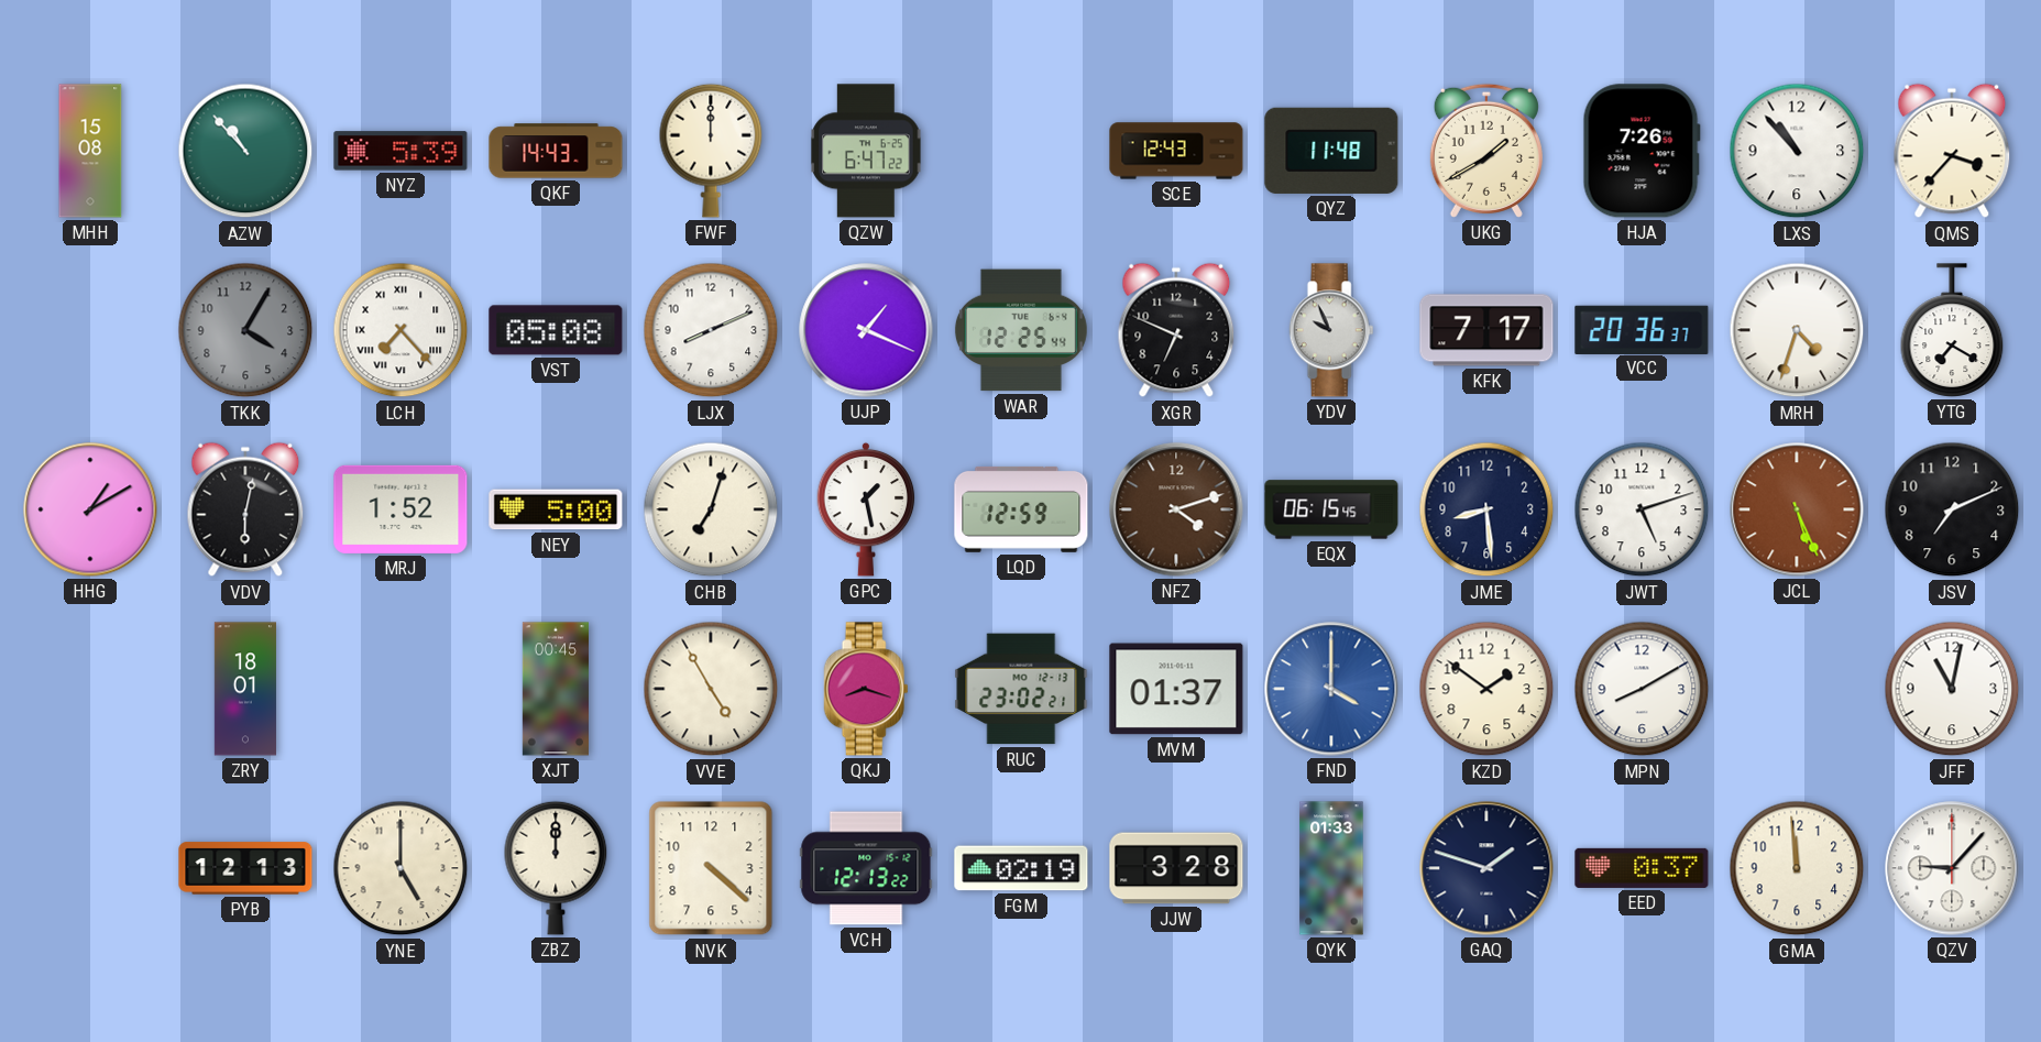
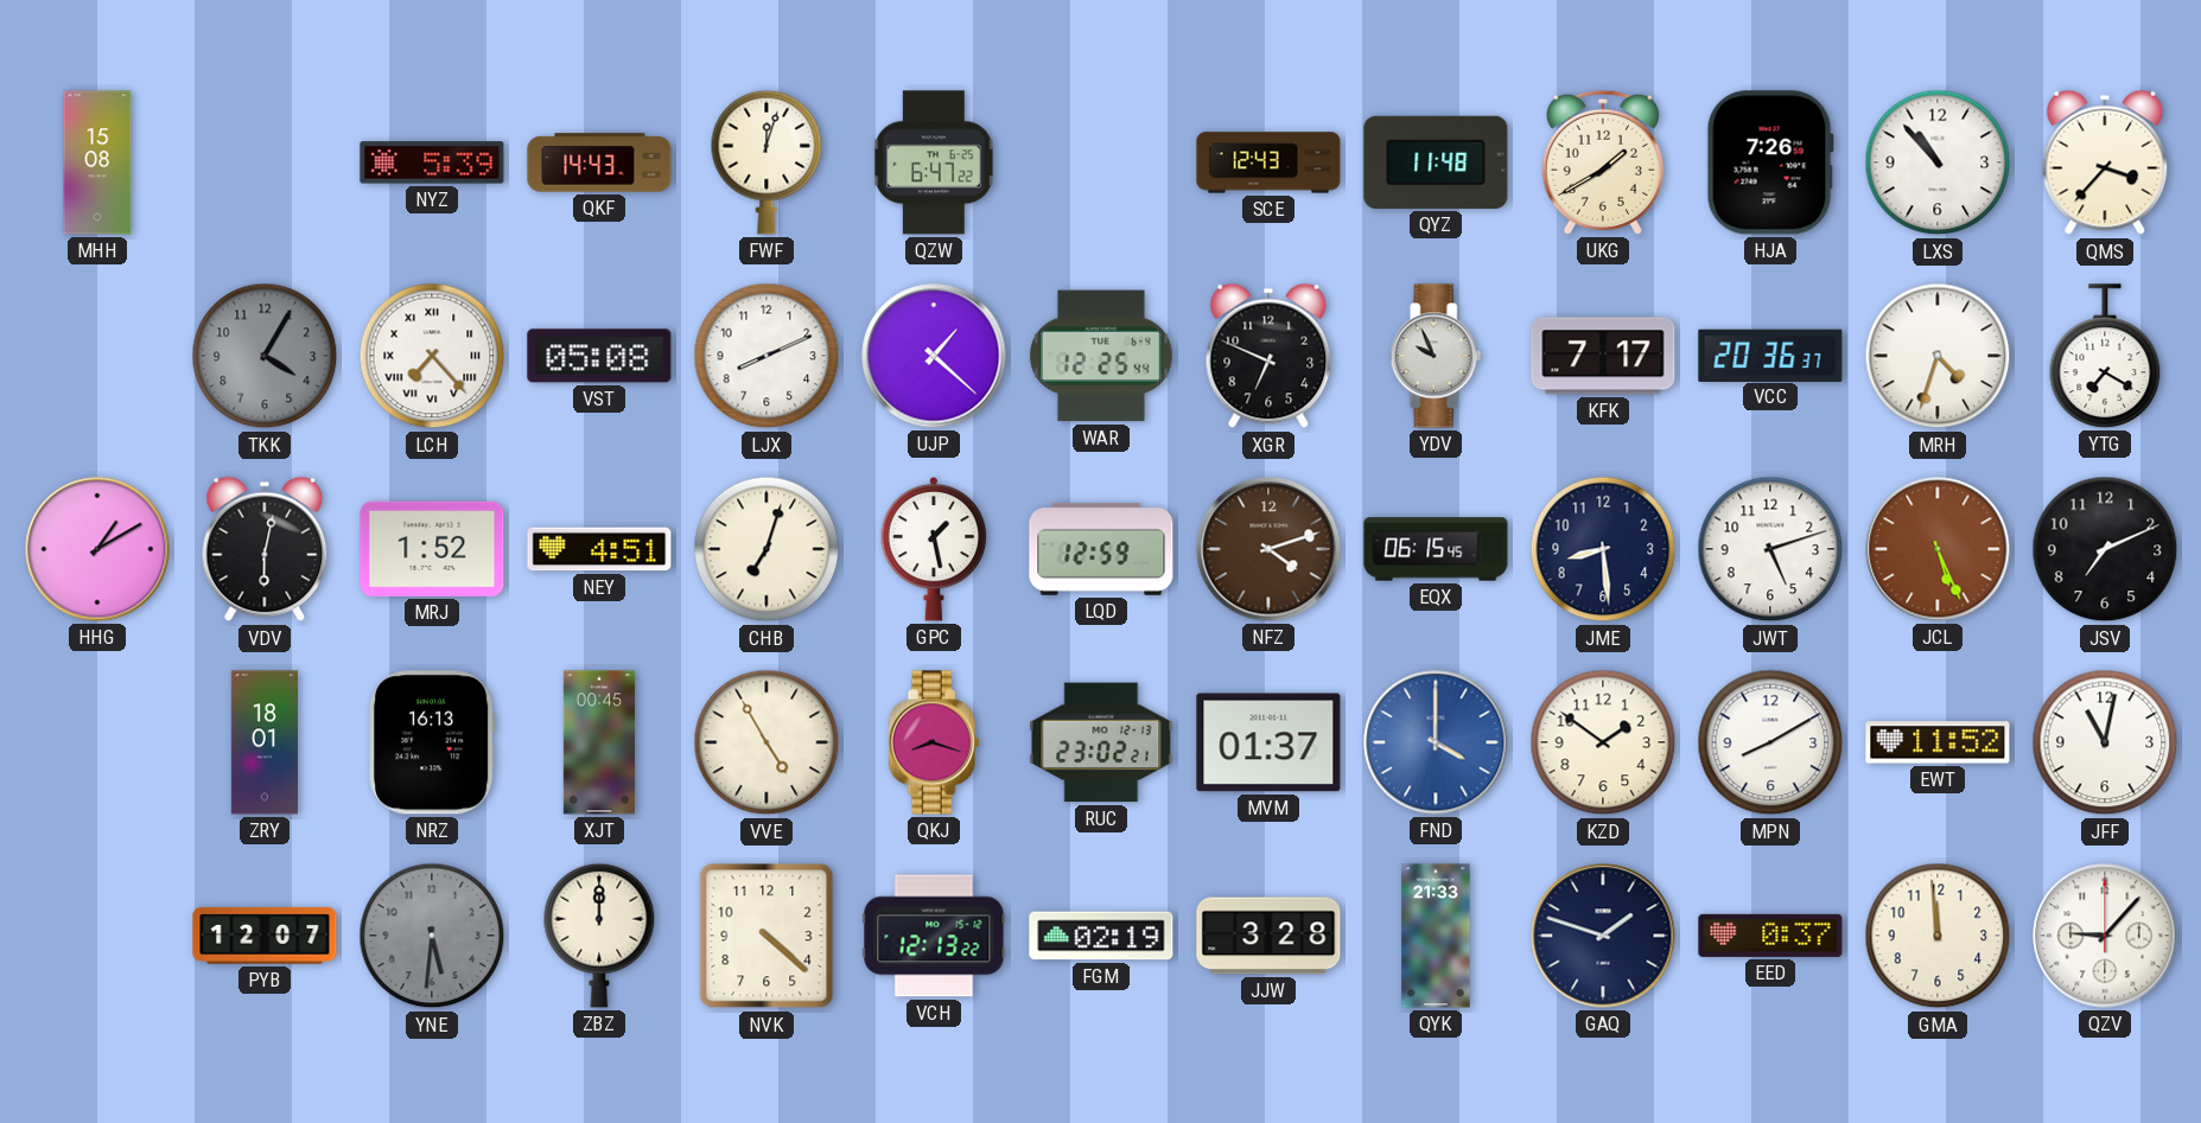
AZW: 10:53 -> none (245, 151)
FWF: 12:00 -> 12:03 (766, 162)
UJP: 1:19 -> 1:22 (934, 356)
NEY: 5:00 -> 4:51 (599, 549)
NRZ: none -> 16:13 (432, 742)
EWT: none -> 11:52 (1938, 742)
PYB: 12:13 -> 12:07 (265, 936)
YNE: 5:00 -> 5:31 (432, 936)
YNE dial: cream -> grey (432, 936)
QYK: 01:33 -> 21:33 (1436, 936)
